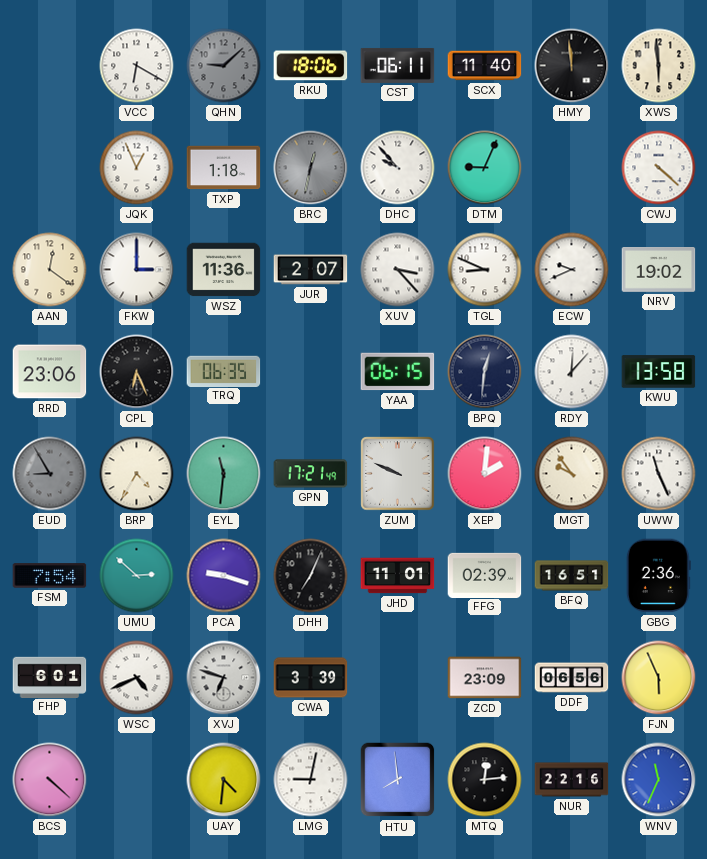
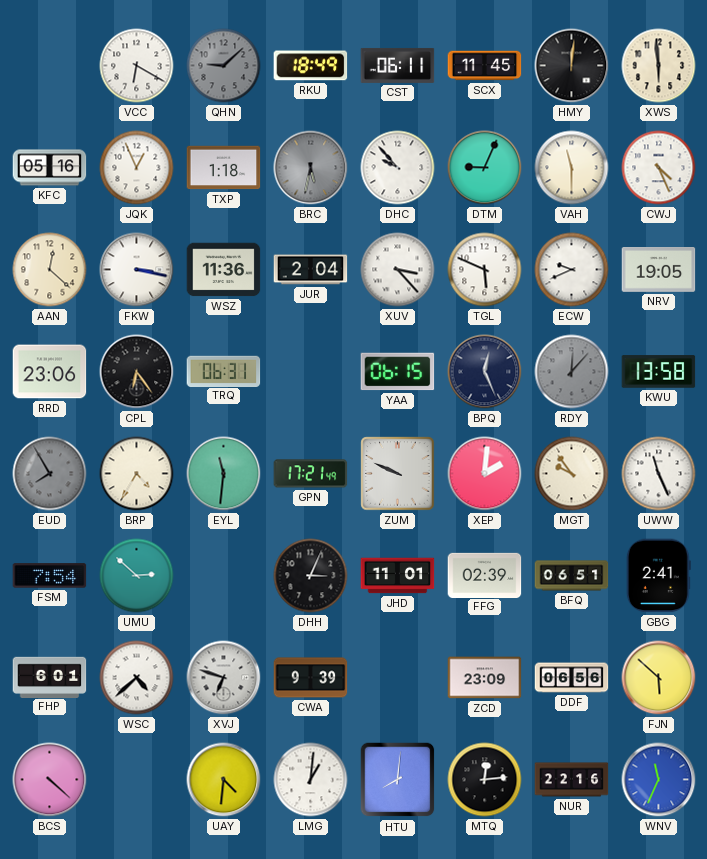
RKU: 18:06 -> 18:49 (311, 66)
SCX: 11:40 -> 11:45 (485, 66)
HMY: 11:59 -> 12:01 (572, 66)
KFC: none -> 05:16 (50, 168)
BRC: 12:32 -> 5:32 (311, 168)
VAH: none -> 11:30 (572, 168)
CWJ: 4:22 -> 4:26 (659, 168)
AAN: 12:21 -> 12:22 (50, 270)
FKW: 3:00 -> 3:17 (137, 270)
JUR: 2:07 -> 2:04 (311, 270)
TGL: 8:49 -> 5:49 (485, 270)
NRV: 19:02 -> 19:05 (659, 270)
CPL: 6:26 -> 6:24 (137, 372)
TRQ: 06:35 -> 06:31 (224, 371)
BPQ: 12:31 -> 12:26 (485, 372)
RDY dial: white -> grey (572, 372)
EUD: 8:55 -> 7:55 (50, 474)
PCA: 9:18 -> none (224, 576)
DHH: 7:04 -> 3:04 (311, 576)
BFQ: 16:51 -> 06:51 (572, 576)
GBG: 2:36 -> 2:41 (658, 576)
WSC: 4:41 -> 4:38 (137, 678)
CWA: 3:39 -> 9:39 (311, 678)
FJN: 5:56 -> 5:52 (659, 678)
LMG: 9:02 -> 1:01 (311, 780)
HTU: 7:59 -> 8:01 (398, 780)
